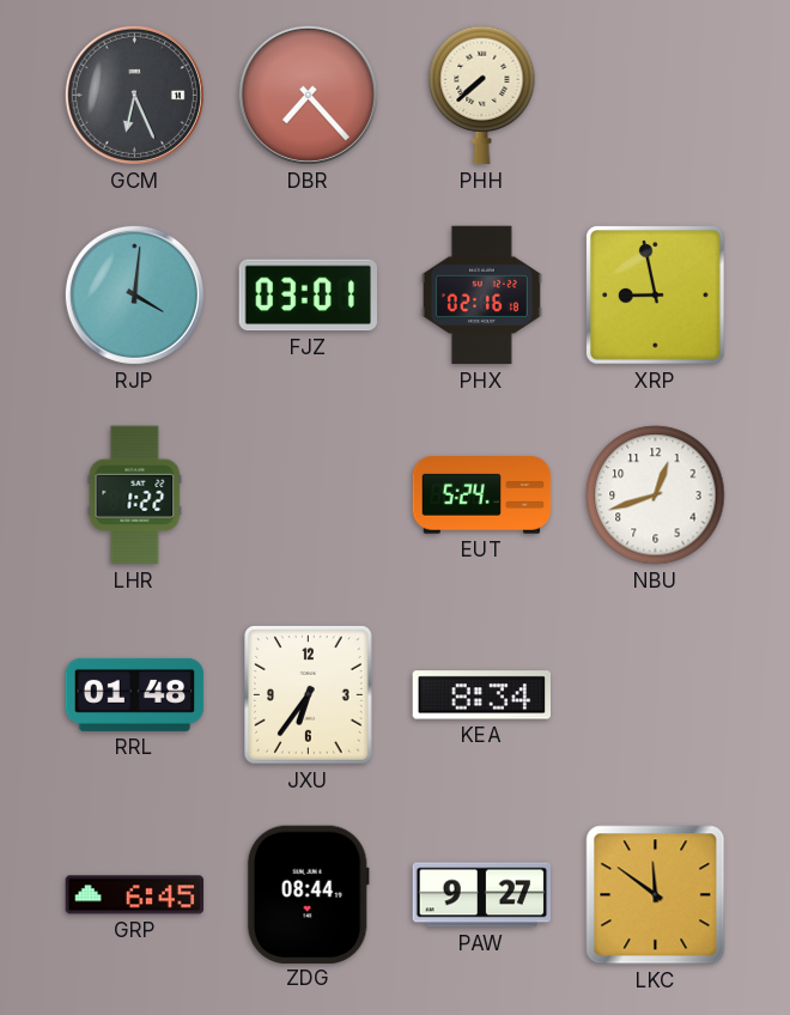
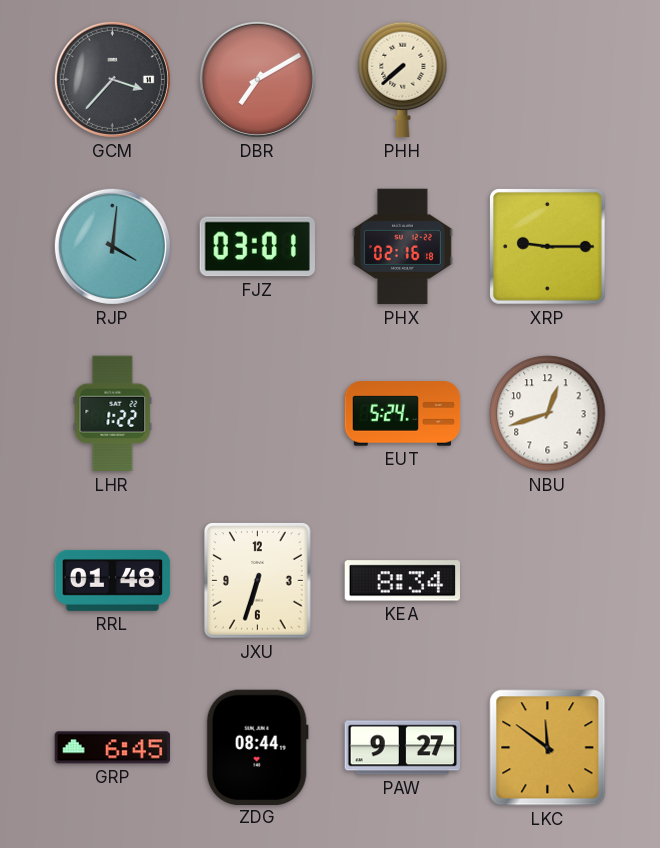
GCM: 6:26 -> 3:37 (112, 79)
DBR: 7:23 -> 7:10 (257, 79)
XRP: 8:58 -> 9:15 (548, 247)
JXU: 6:36 -> 6:33 (258, 581)
